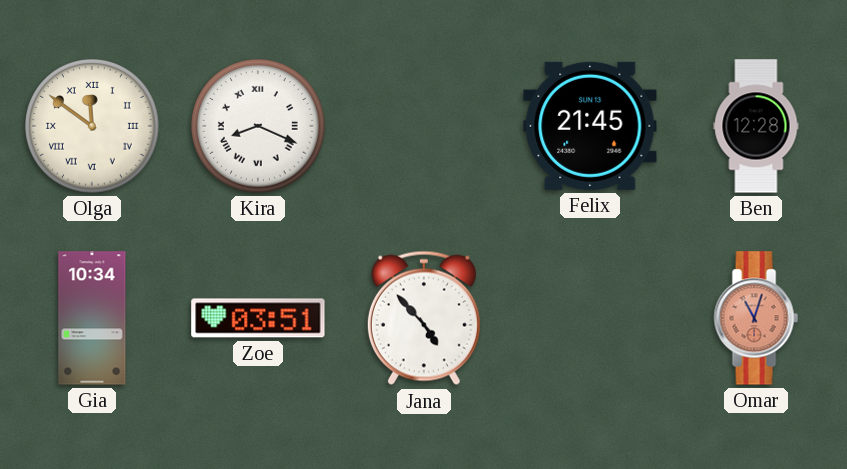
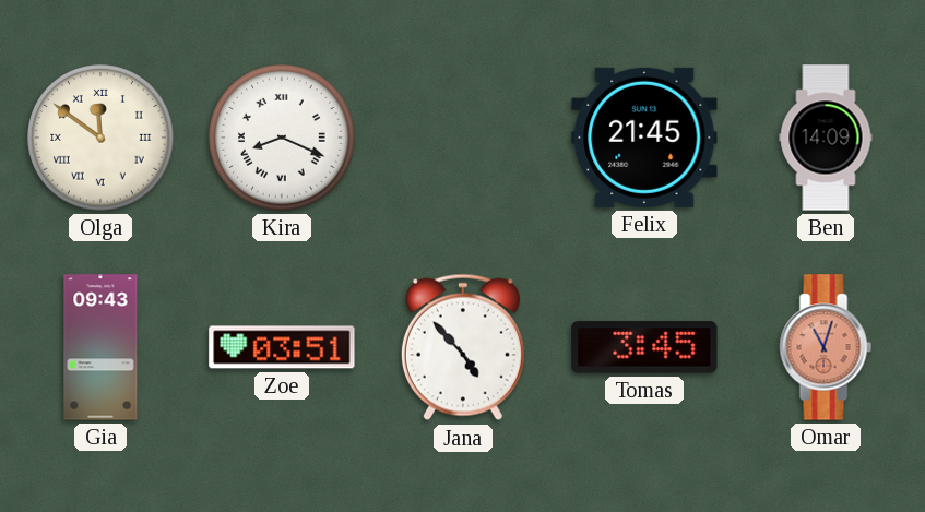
Ben: 12:28 -> 14:09 (826, 138)
Gia: 10:34 -> 09:43 (100, 347)
Tomas: none -> 3:45 (644, 347)
